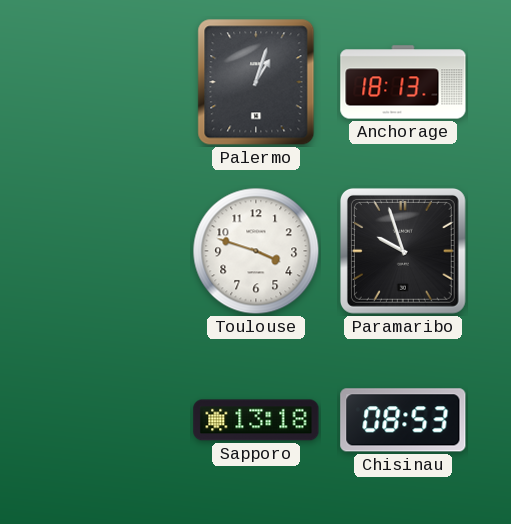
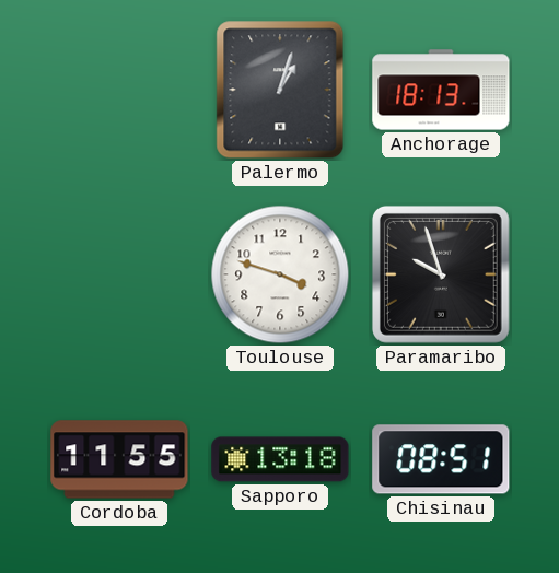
Cordoba: none -> 11:55 (119, 459)
Chisinau: 08:53 -> 08:51 (441, 459)
